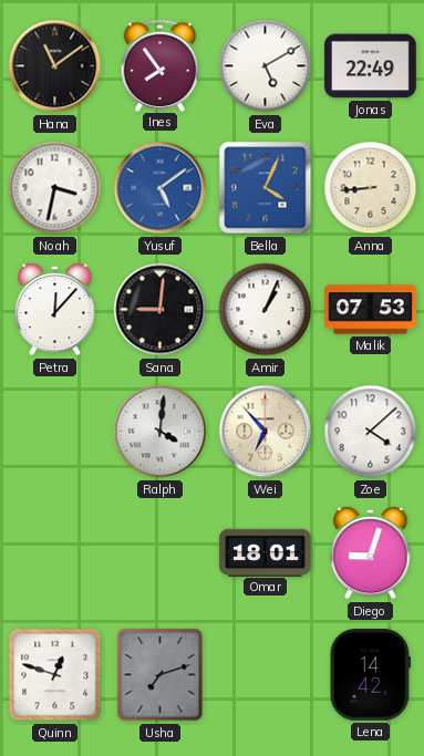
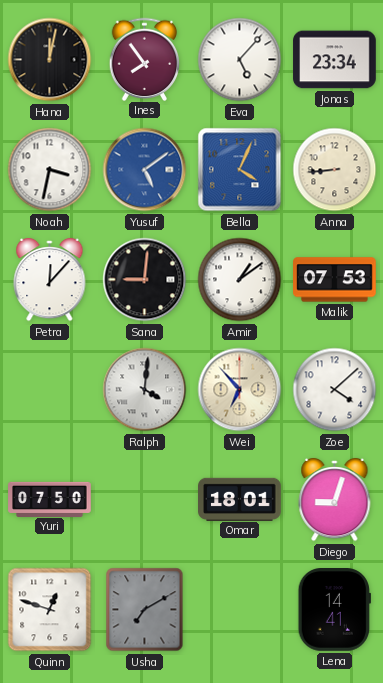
Hana: 11:09 -> 12:02 (50, 60)
Eva: 5:10 -> 5:07 (240, 60)
Jonas: 22:49 -> 23:34 (335, 60)
Amir: 1:04 -> 1:09 (240, 280)
Yuri: none -> 07:50 (50, 499)
Usha: 7:12 -> 7:10 (145, 610)
Lena: 14:42 -> 14:41 (334, 610)
